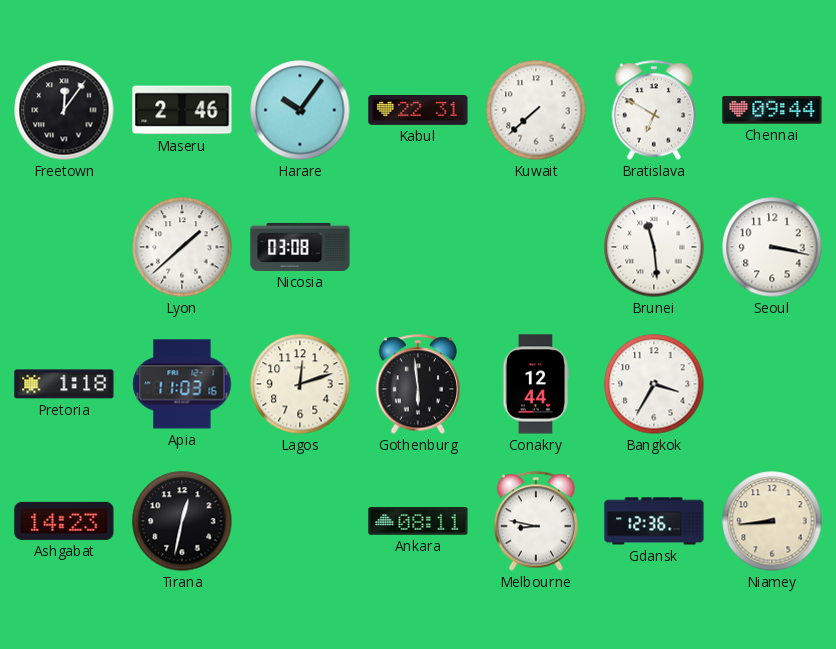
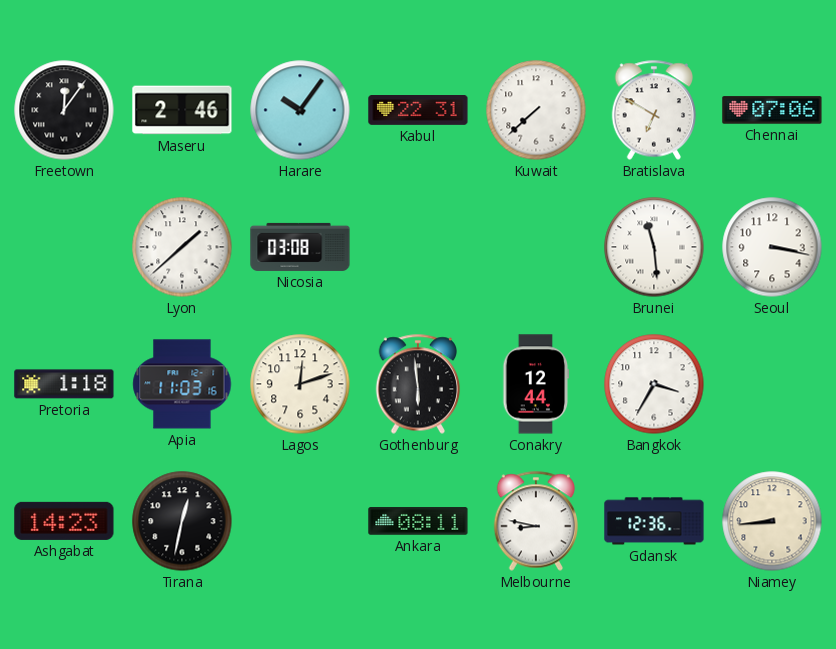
Chennai: 09:44 -> 07:06 (772, 110)
